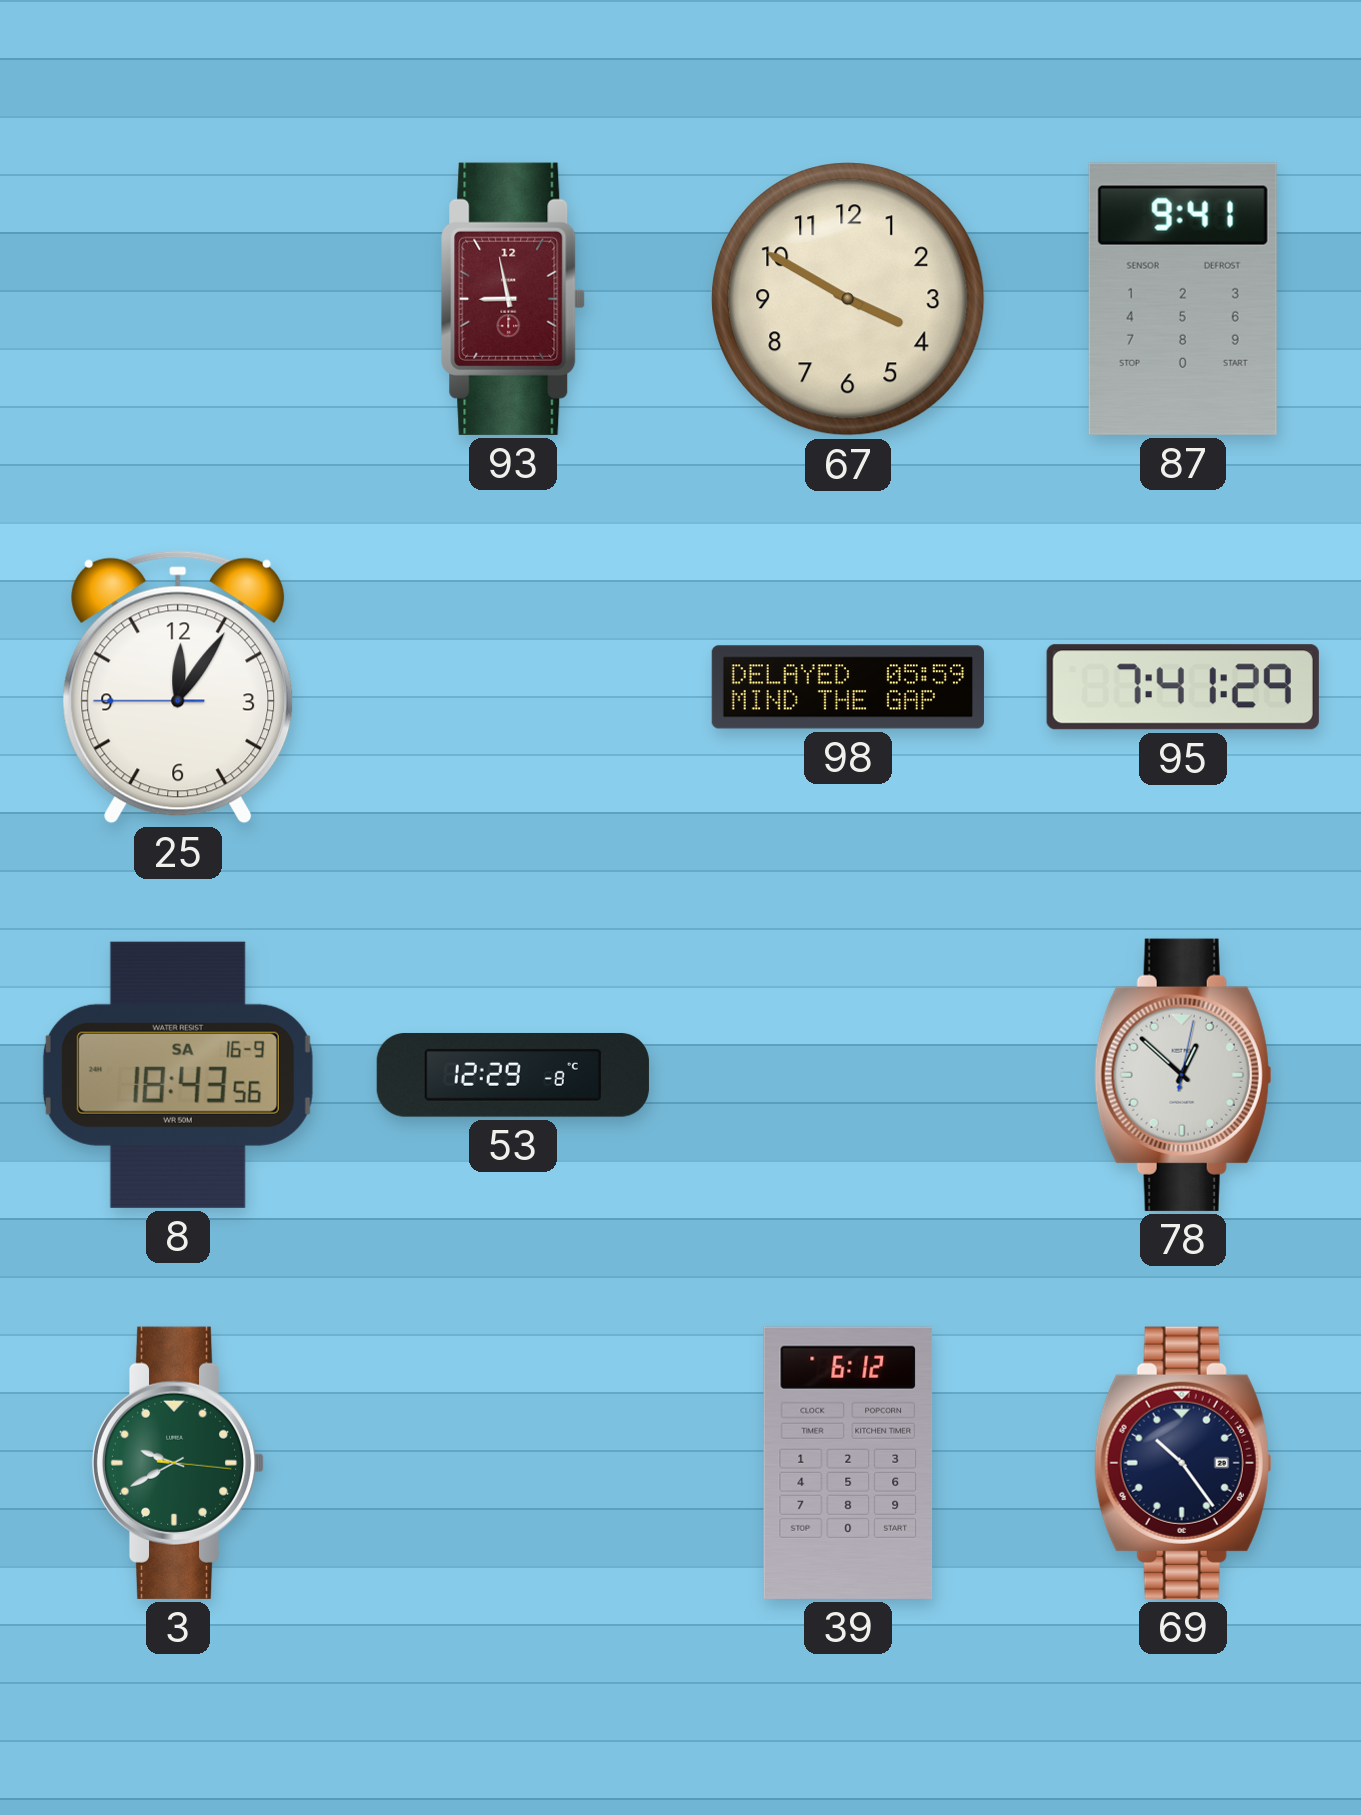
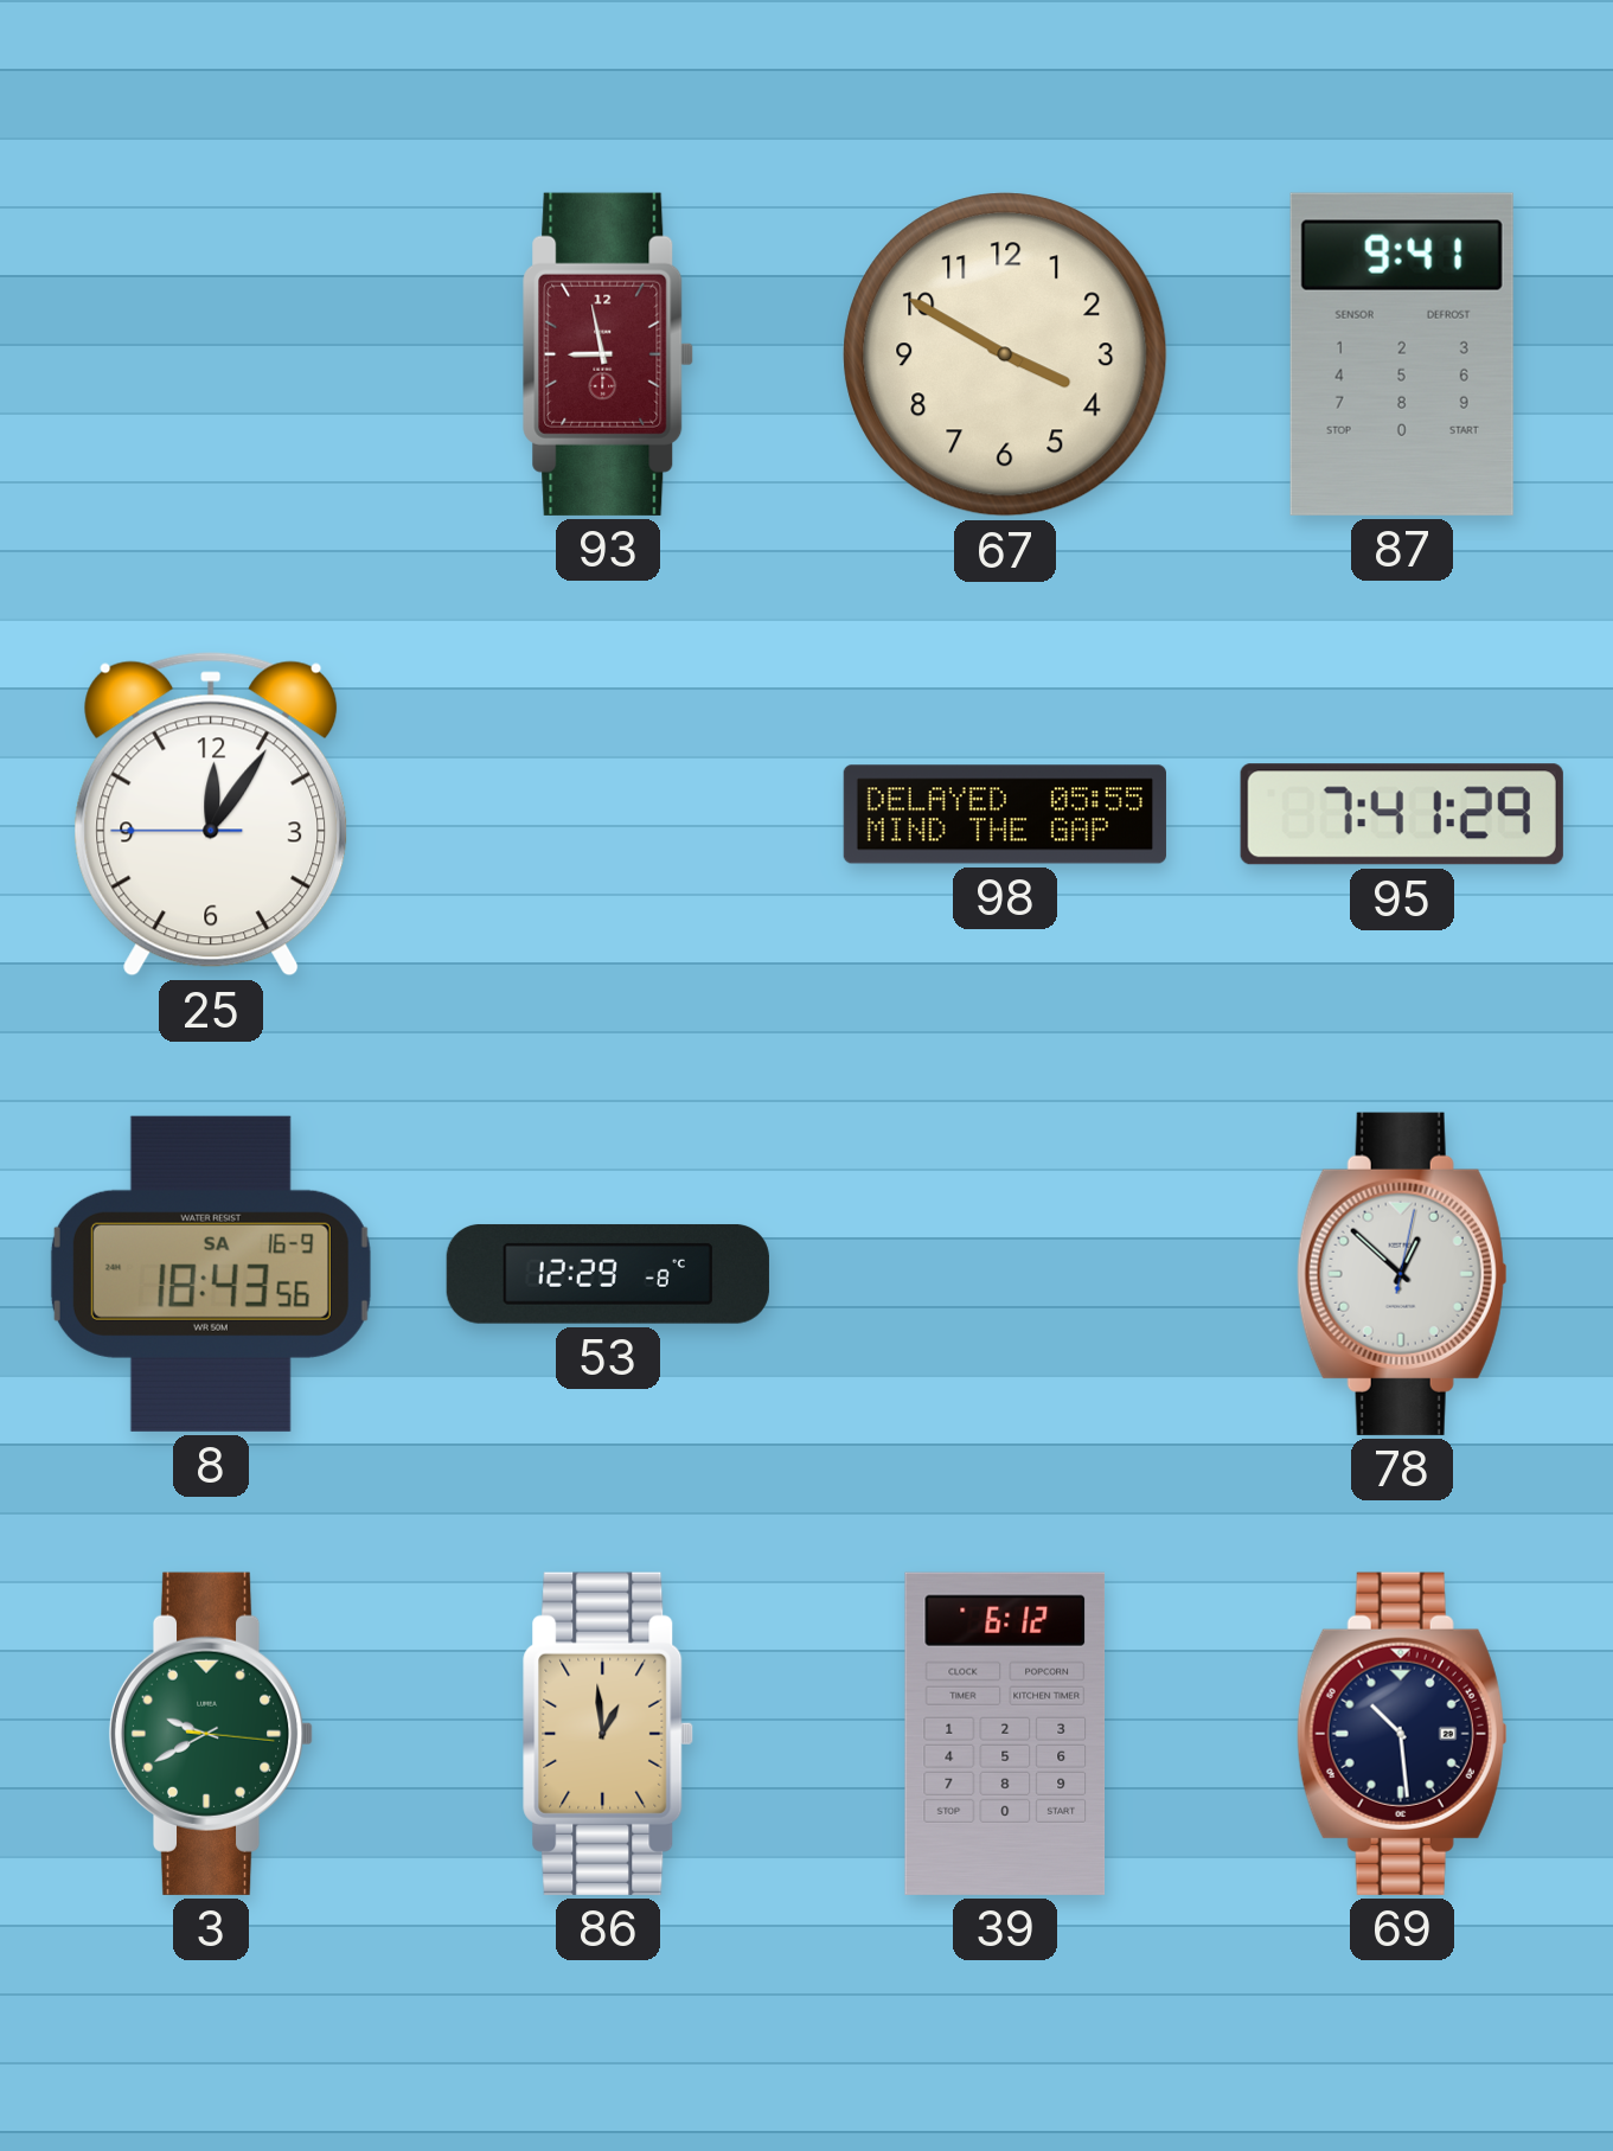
98: 05:59 -> 05:55 (1005, 814)
86: none -> 12:59 (608, 1734)
69: 10:24 -> 10:29 (1402, 1734)
